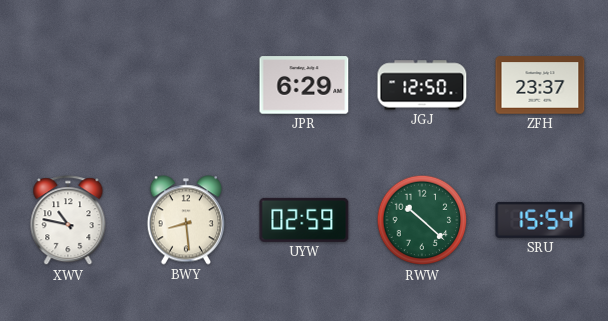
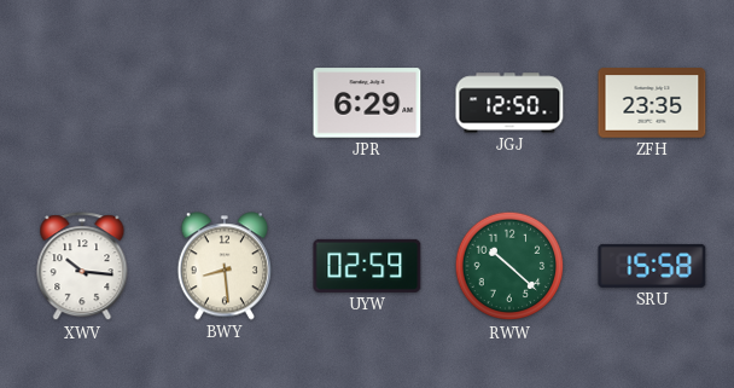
ZFH: 23:37 -> 23:35 (652, 103)
XWV: 10:47 -> 10:16 (82, 267)
SRU: 15:54 -> 15:58 (652, 266)
